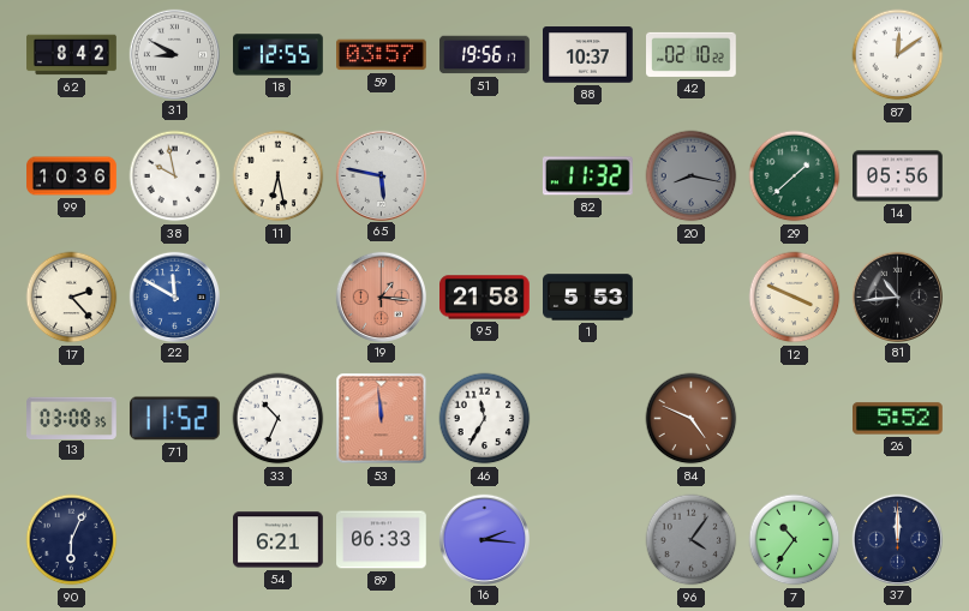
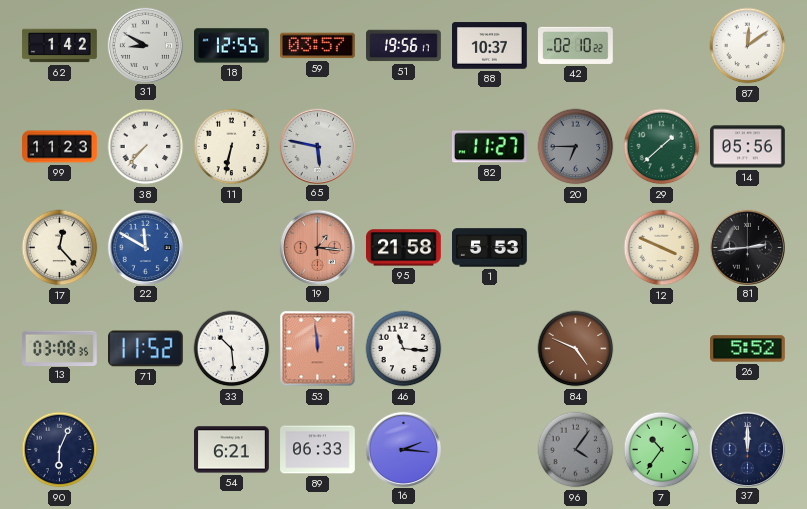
62: 8:42 -> 1:42 (60, 46)
99: 10:36 -> 11:23 (60, 147)
38: 9:58 -> 7:37 (146, 147)
11: 6:28 -> 6:32 (232, 147)
82: 11:32 -> 11:27 (489, 147)
20: 8:17 -> 6:45 (576, 147)
17: 2:23 -> 12:23 (60, 248)
81: 10:44 -> 2:44 (747, 247)
33: 10:34 -> 10:29 (232, 349)
46: 11:35 -> 11:16 (404, 349)
